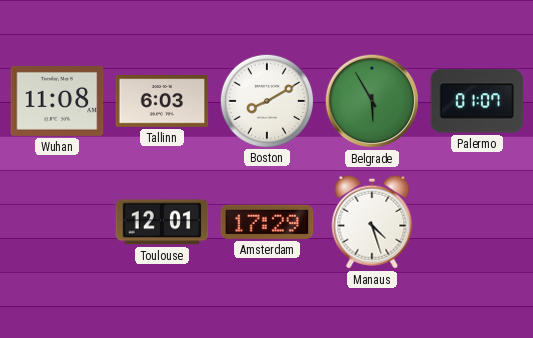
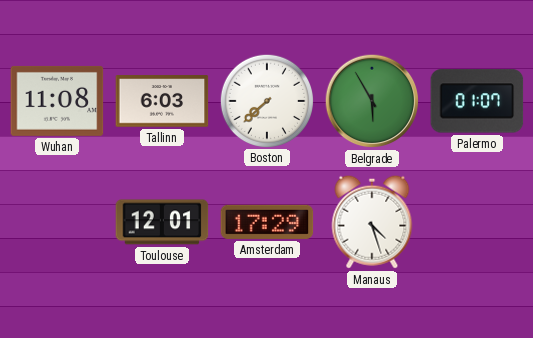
Boston: 8:10 -> 7:38 (266, 100)
